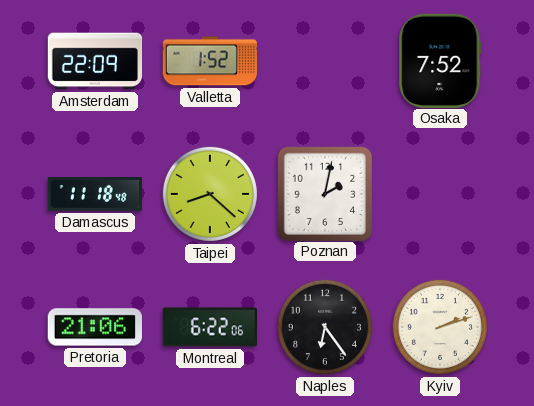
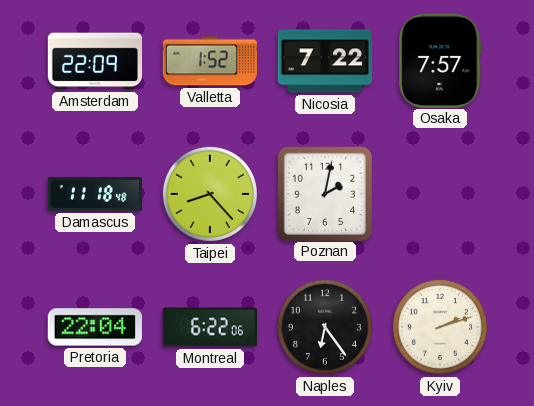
Nicosia: none -> 7:22 (324, 61)
Osaka: 7:52 -> 7:57 (440, 60)
Taipei: 8:22 -> 8:23 (210, 194)
Pretoria: 21:06 -> 22:04 (95, 327)
